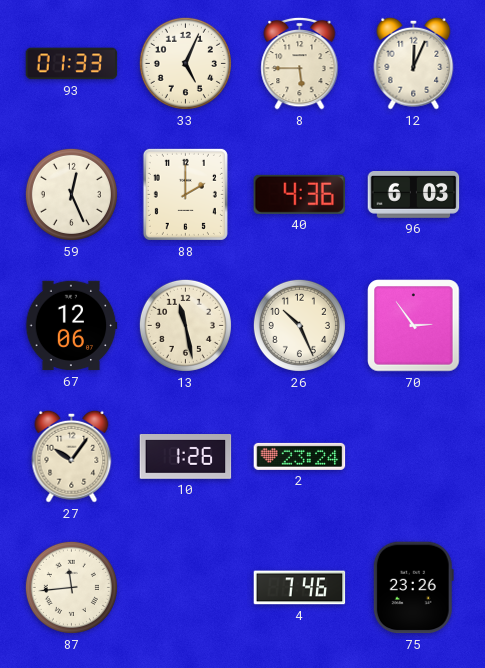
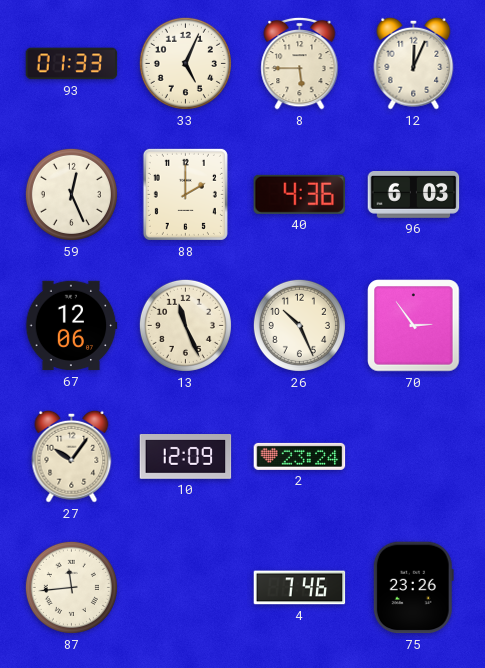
13: 11:28 -> 11:26 (185, 325)
10: 1:26 -> 12:09 (186, 457)
